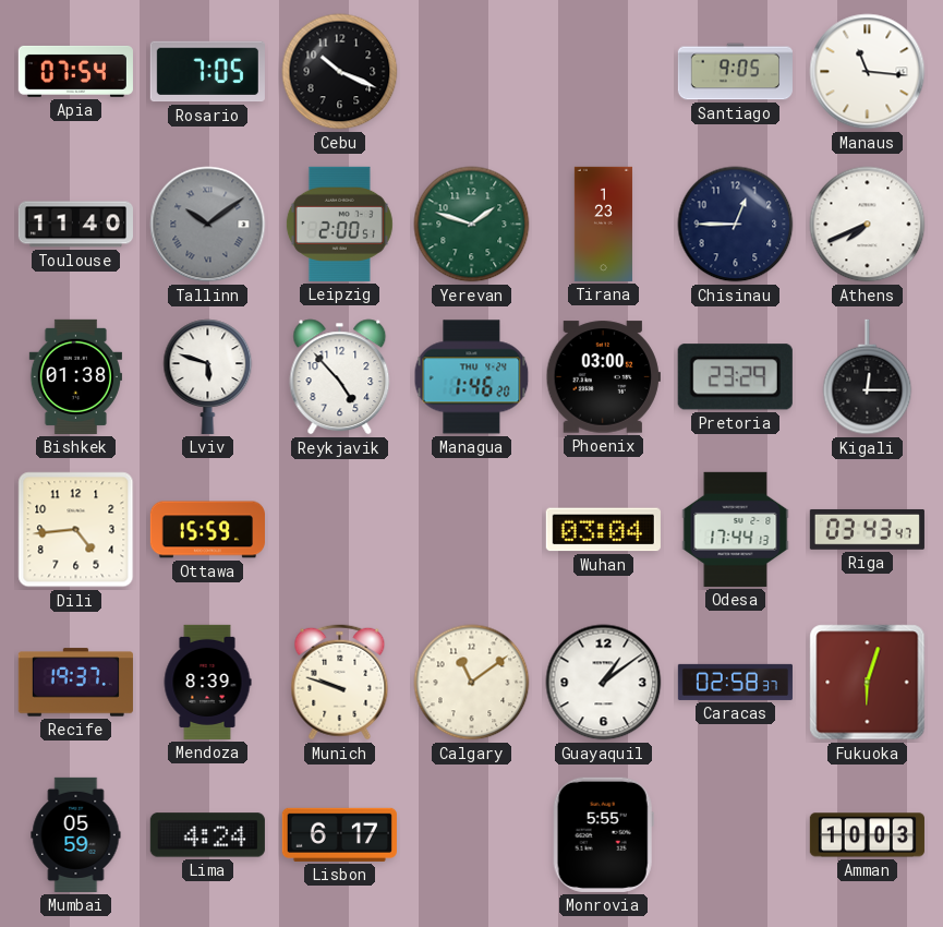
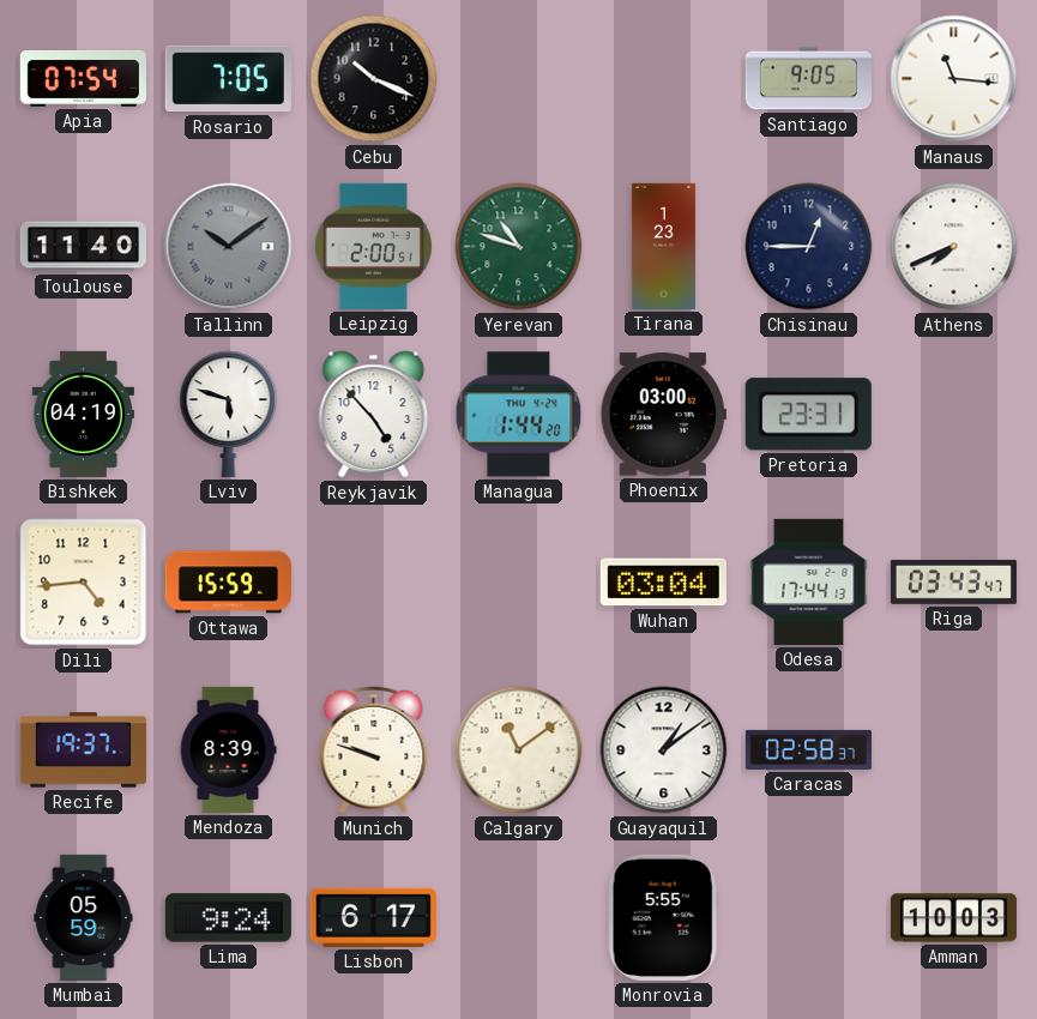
Yerevan: 1:48 -> 10:48 (519, 247)
Bishkek: 01:38 -> 04:19 (83, 414)
Managua: 1:46 -> 1:44 (519, 415)
Pretoria: 23:29 -> 23:31 (808, 415)
Kigali: 12:15 -> none (868, 377)
Fukuoka: 6:03 -> none (868, 683)
Lima: 4:24 -> 9:24 (228, 918)
